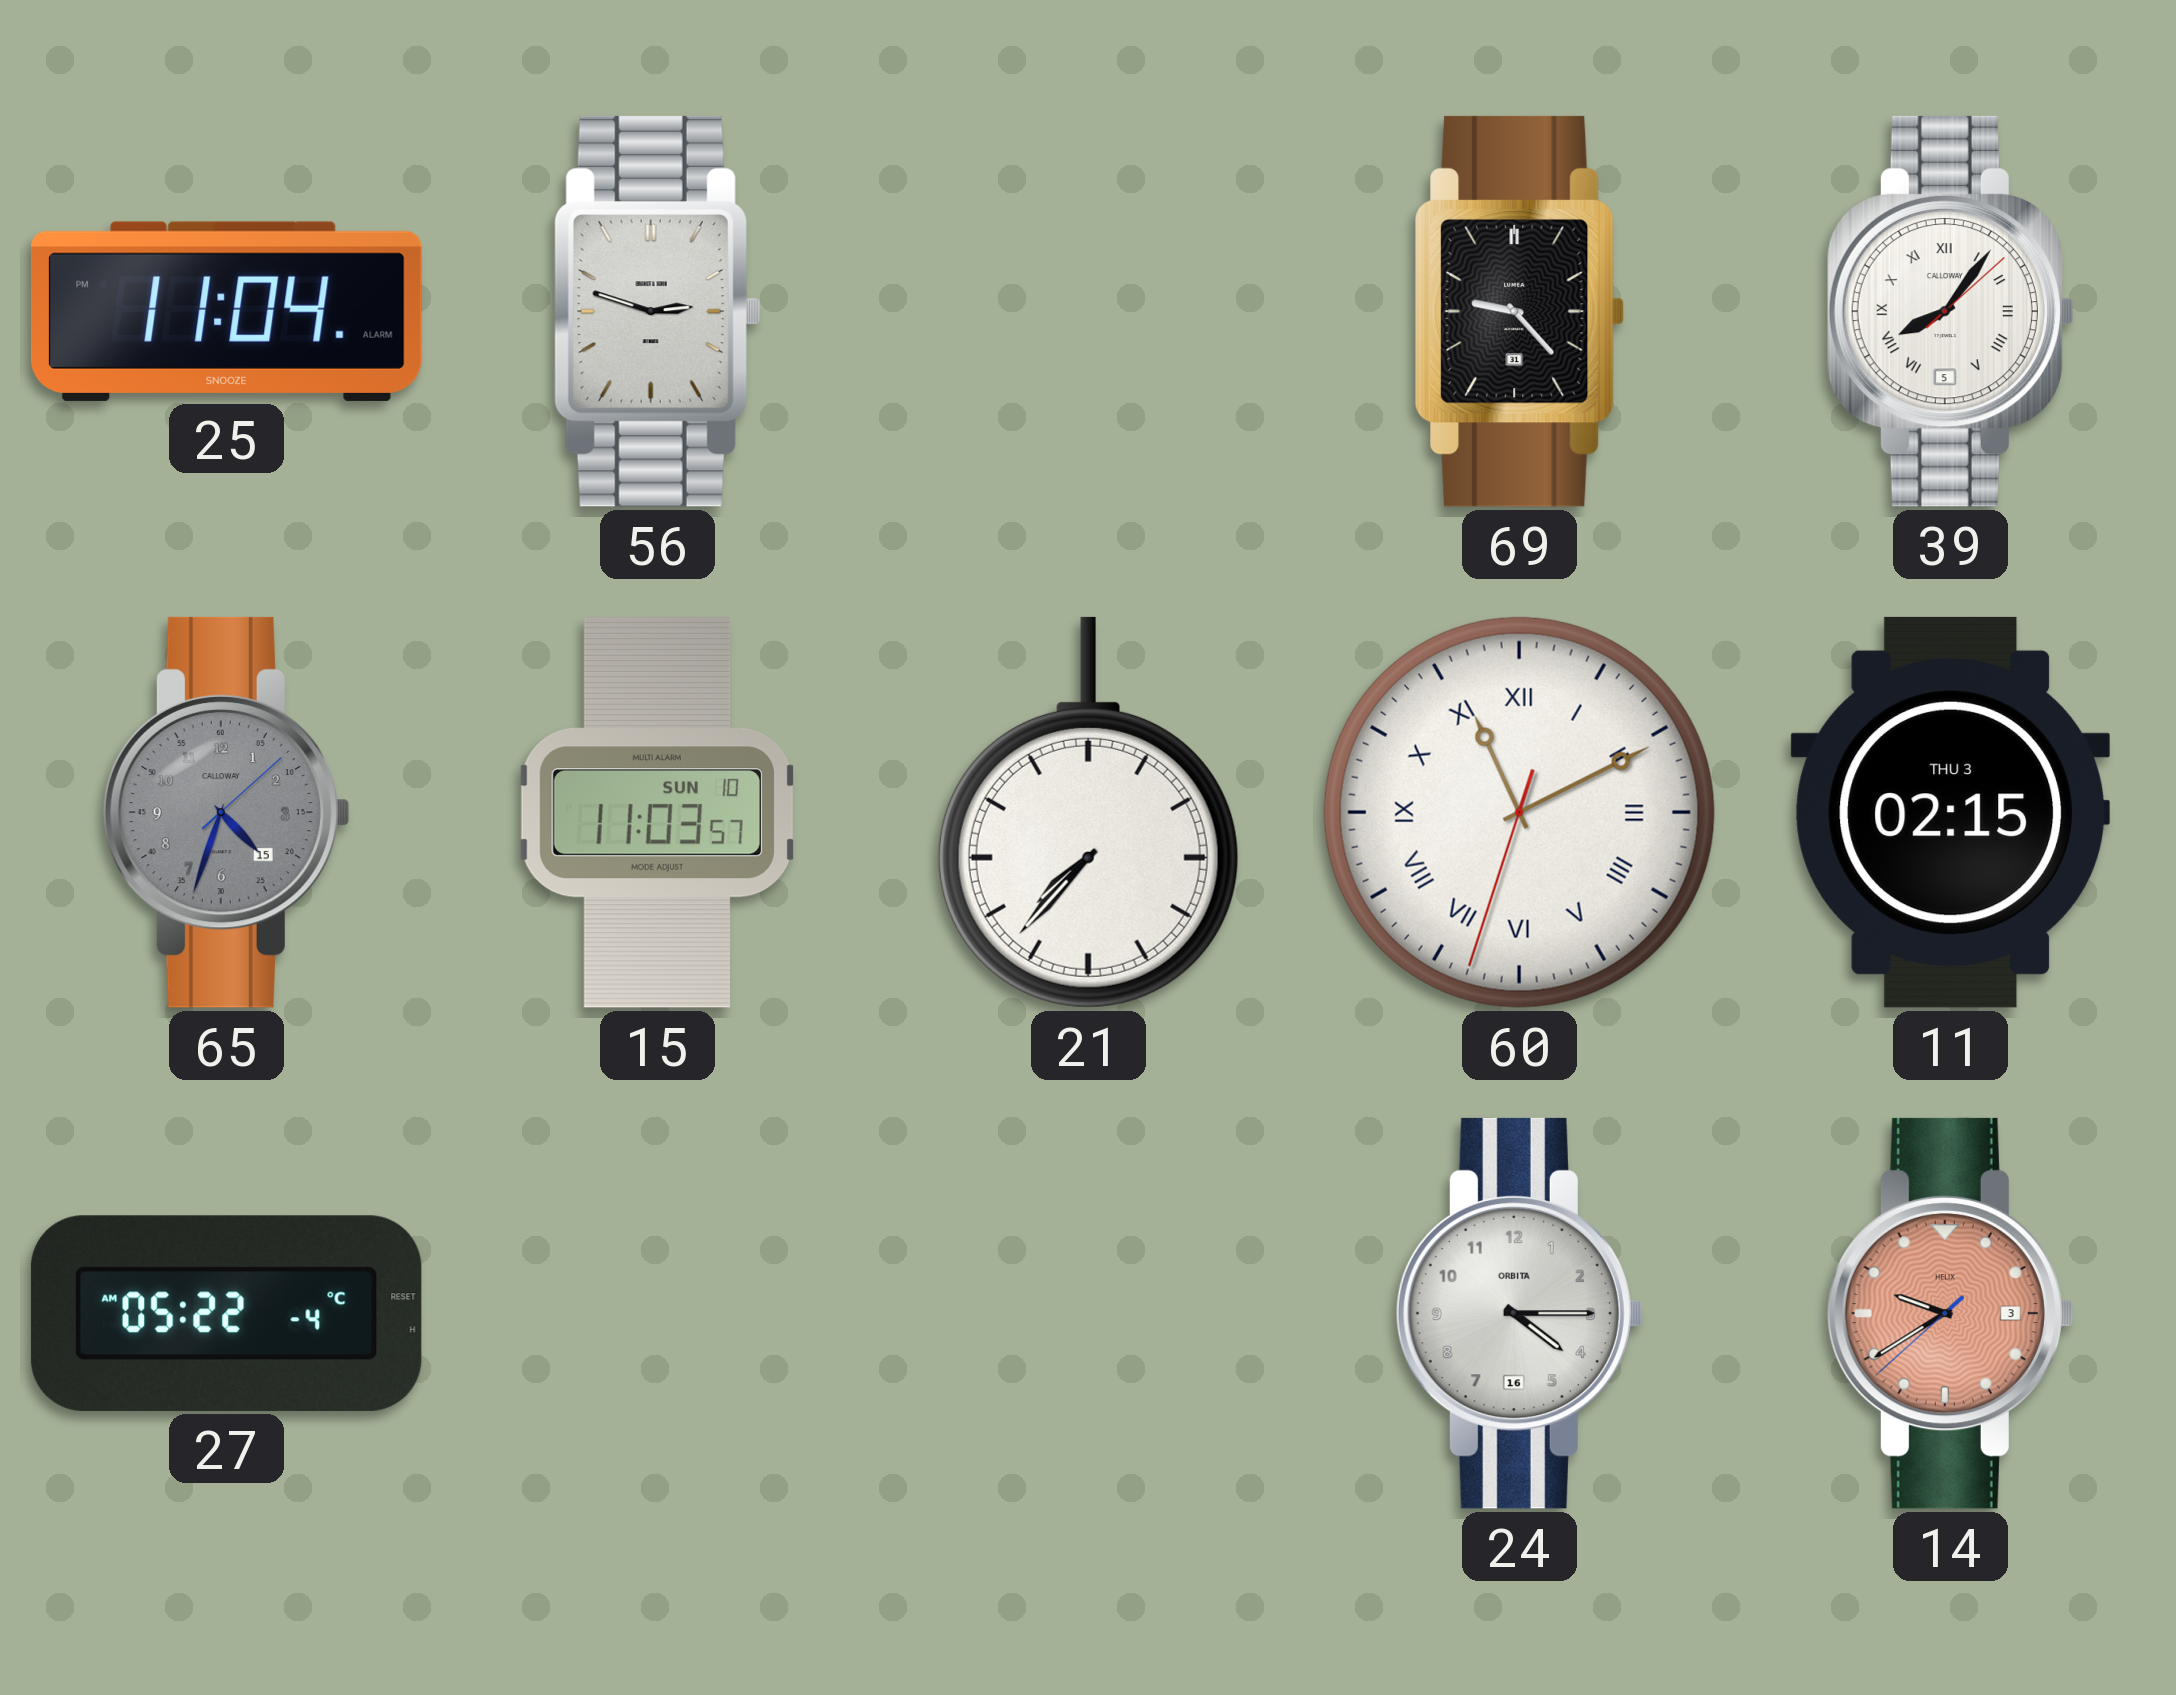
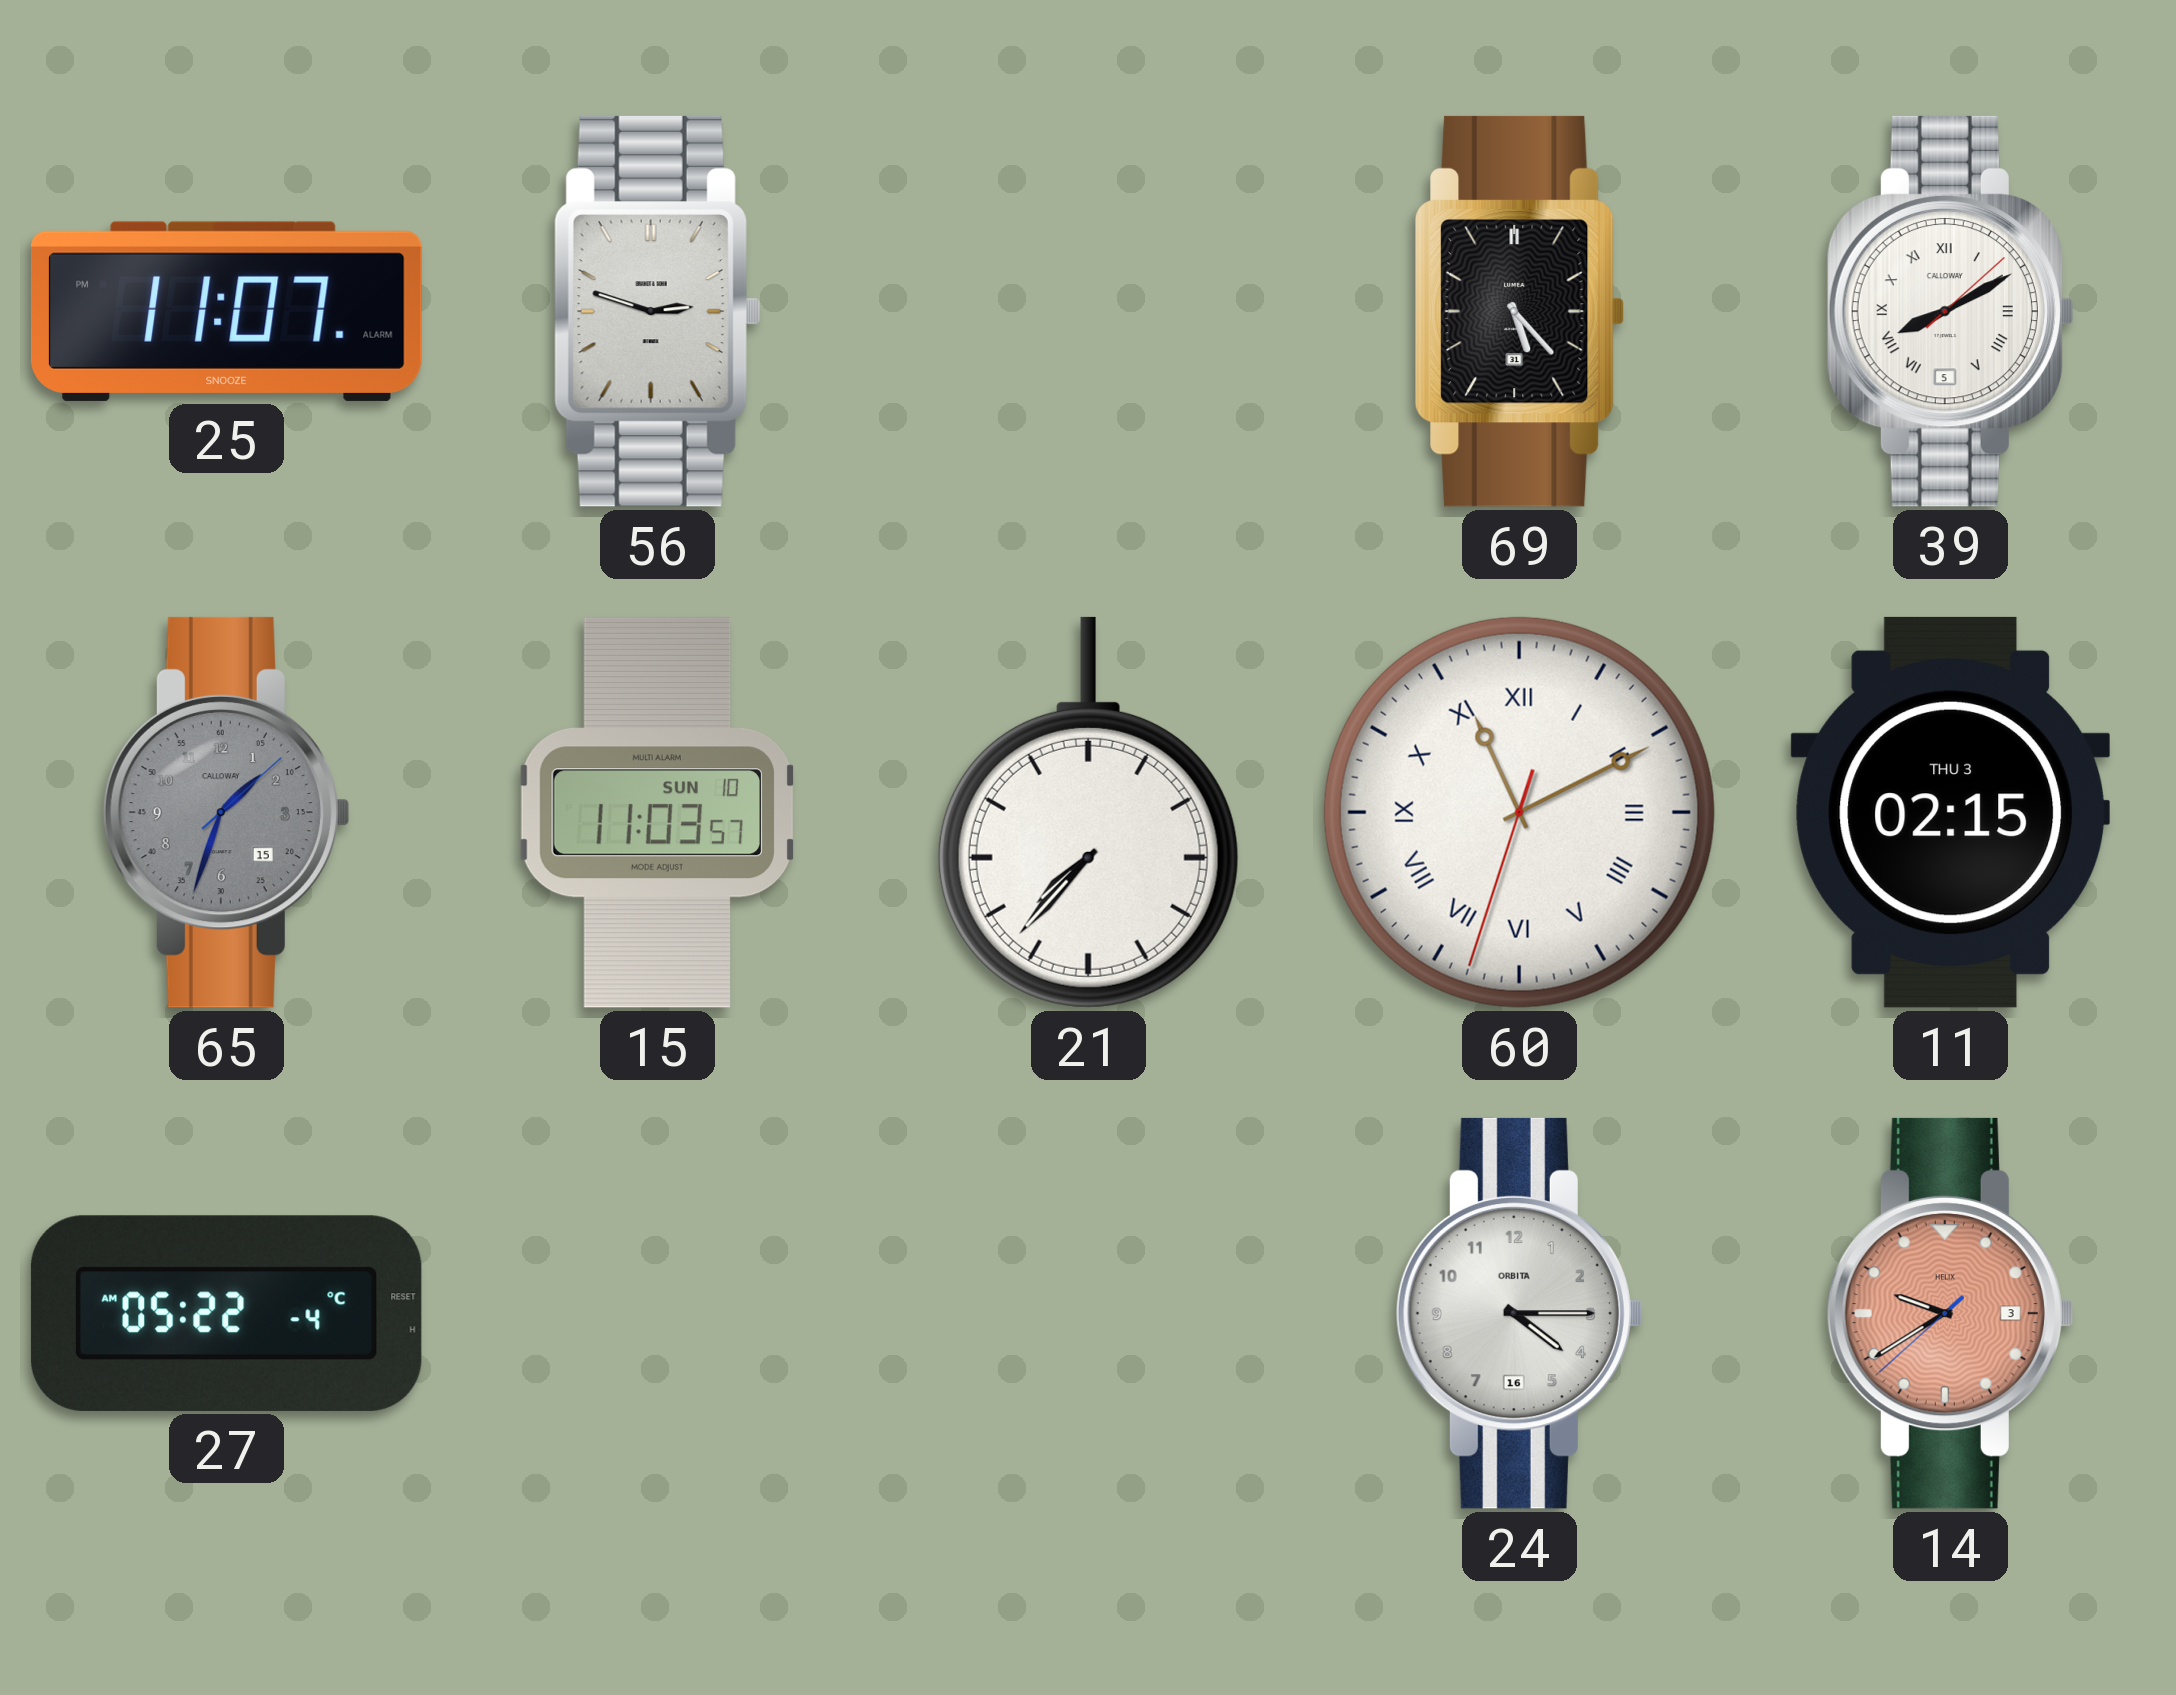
25: 11:04 -> 11:07 (226, 311)
69: 9:23 -> 5:23 (1519, 311)
39: 8:06 -> 8:10 (1950, 311)
65: 4:33 -> 1:33 (226, 812)
